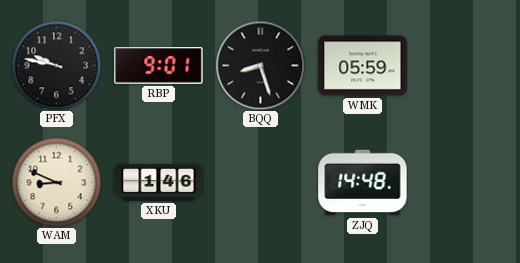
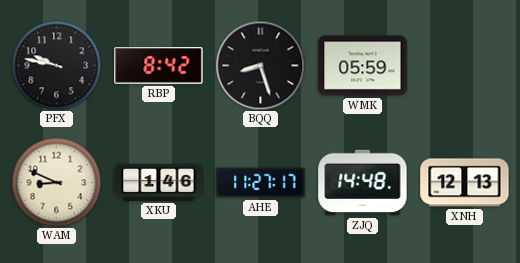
RBP: 9:01 -> 8:42 (159, 66)
AHE: none -> 11:27 (261, 183)
XNH: none -> 12:13 (465, 183)
